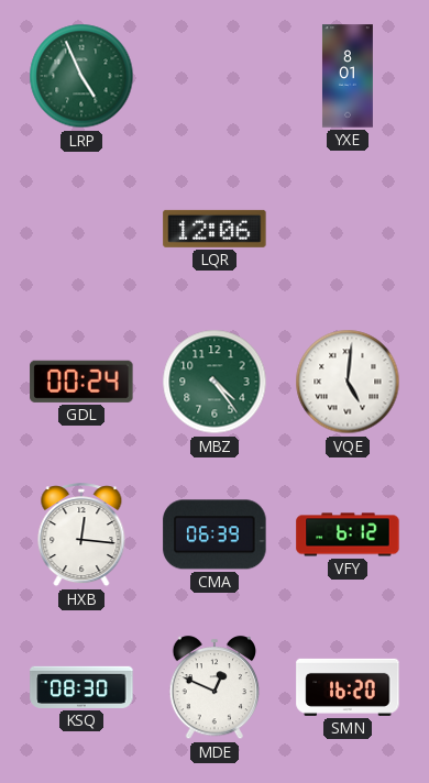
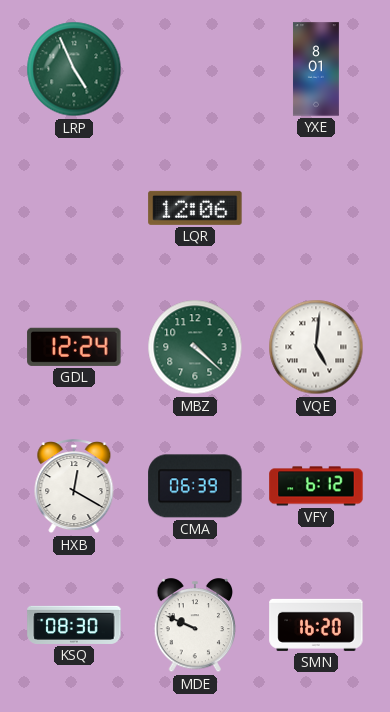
GDL: 00:24 -> 12:24 (74, 347)
MBZ: 4:24 -> 4:22 (195, 347)
HXB: 12:16 -> 12:20 (74, 487)
MDE: 12:49 -> 9:49 (195, 626)
